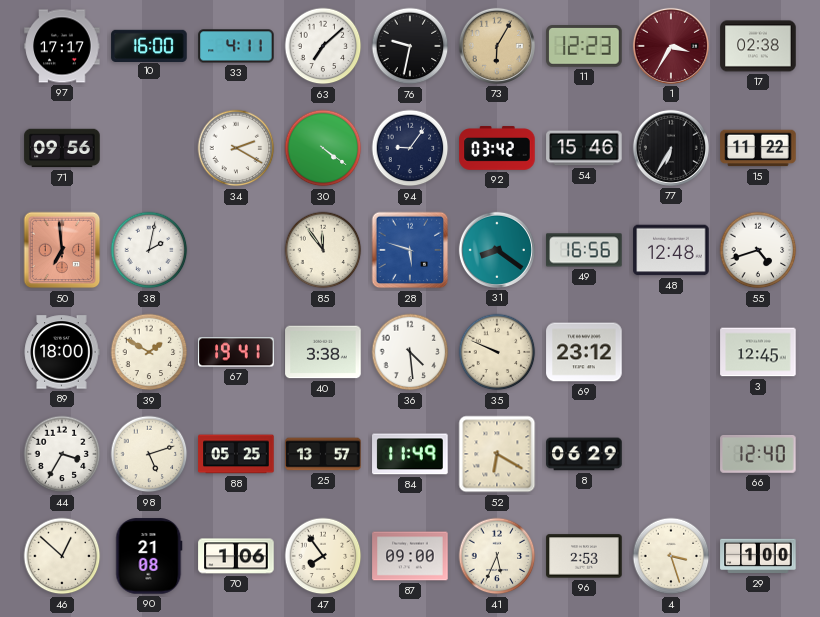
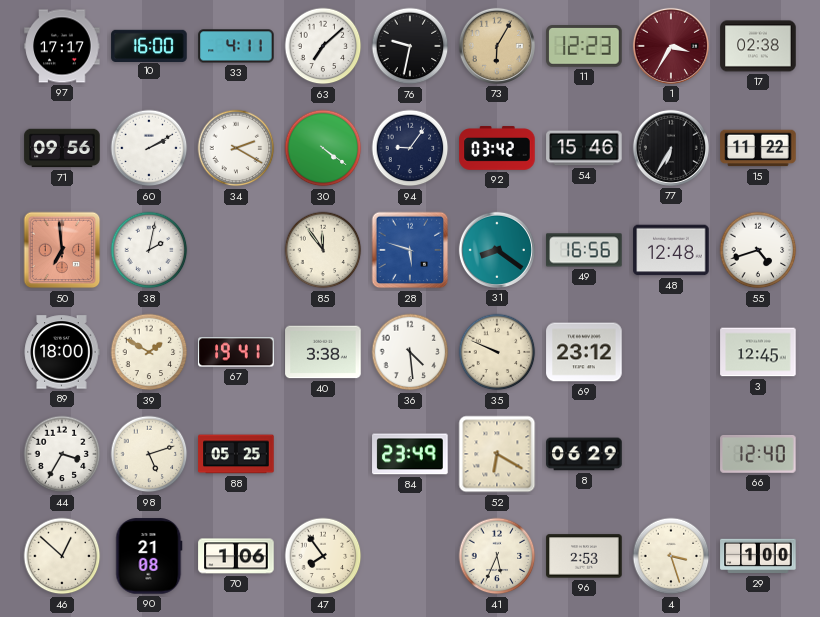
60: none -> 2:10 (149, 148)
25: 13:57 -> none (323, 454)
84: 11:49 -> 23:49 (410, 454)
87: 09:00 -> none (410, 556)
